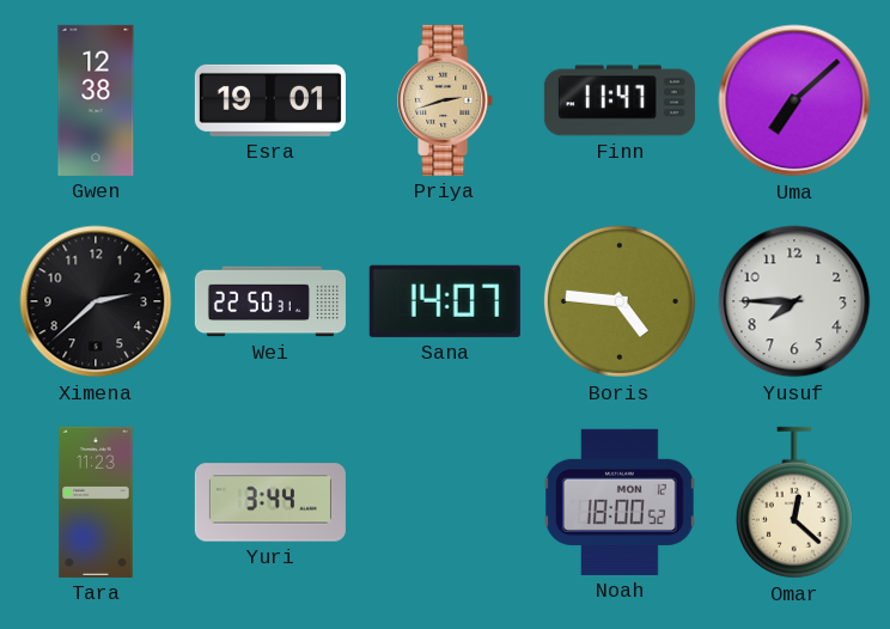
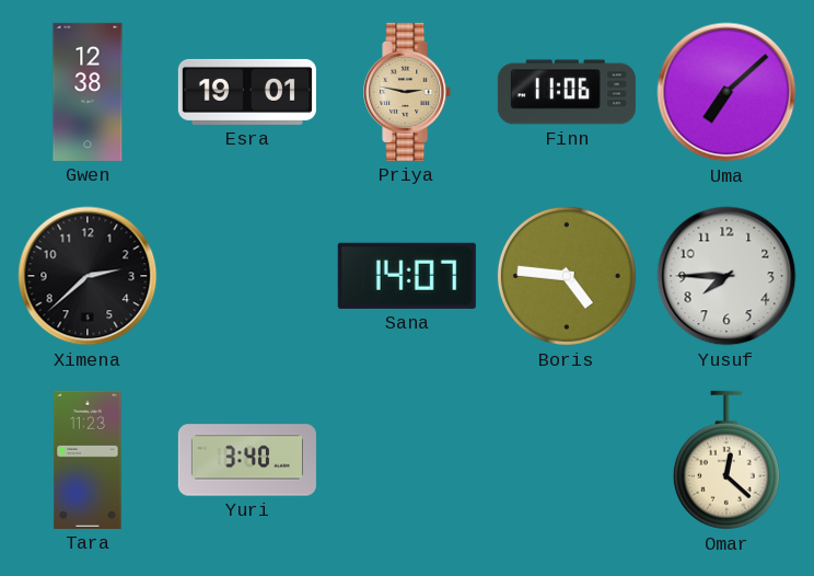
Priya: 2:42 -> 2:47 (408, 92)
Finn: 11:47 -> 11:06 (567, 92)
Wei: 22:50 -> none (270, 301)
Yuri: 3:44 -> 3:40 (247, 460)
Noah: 18:00 -> none (620, 502)
